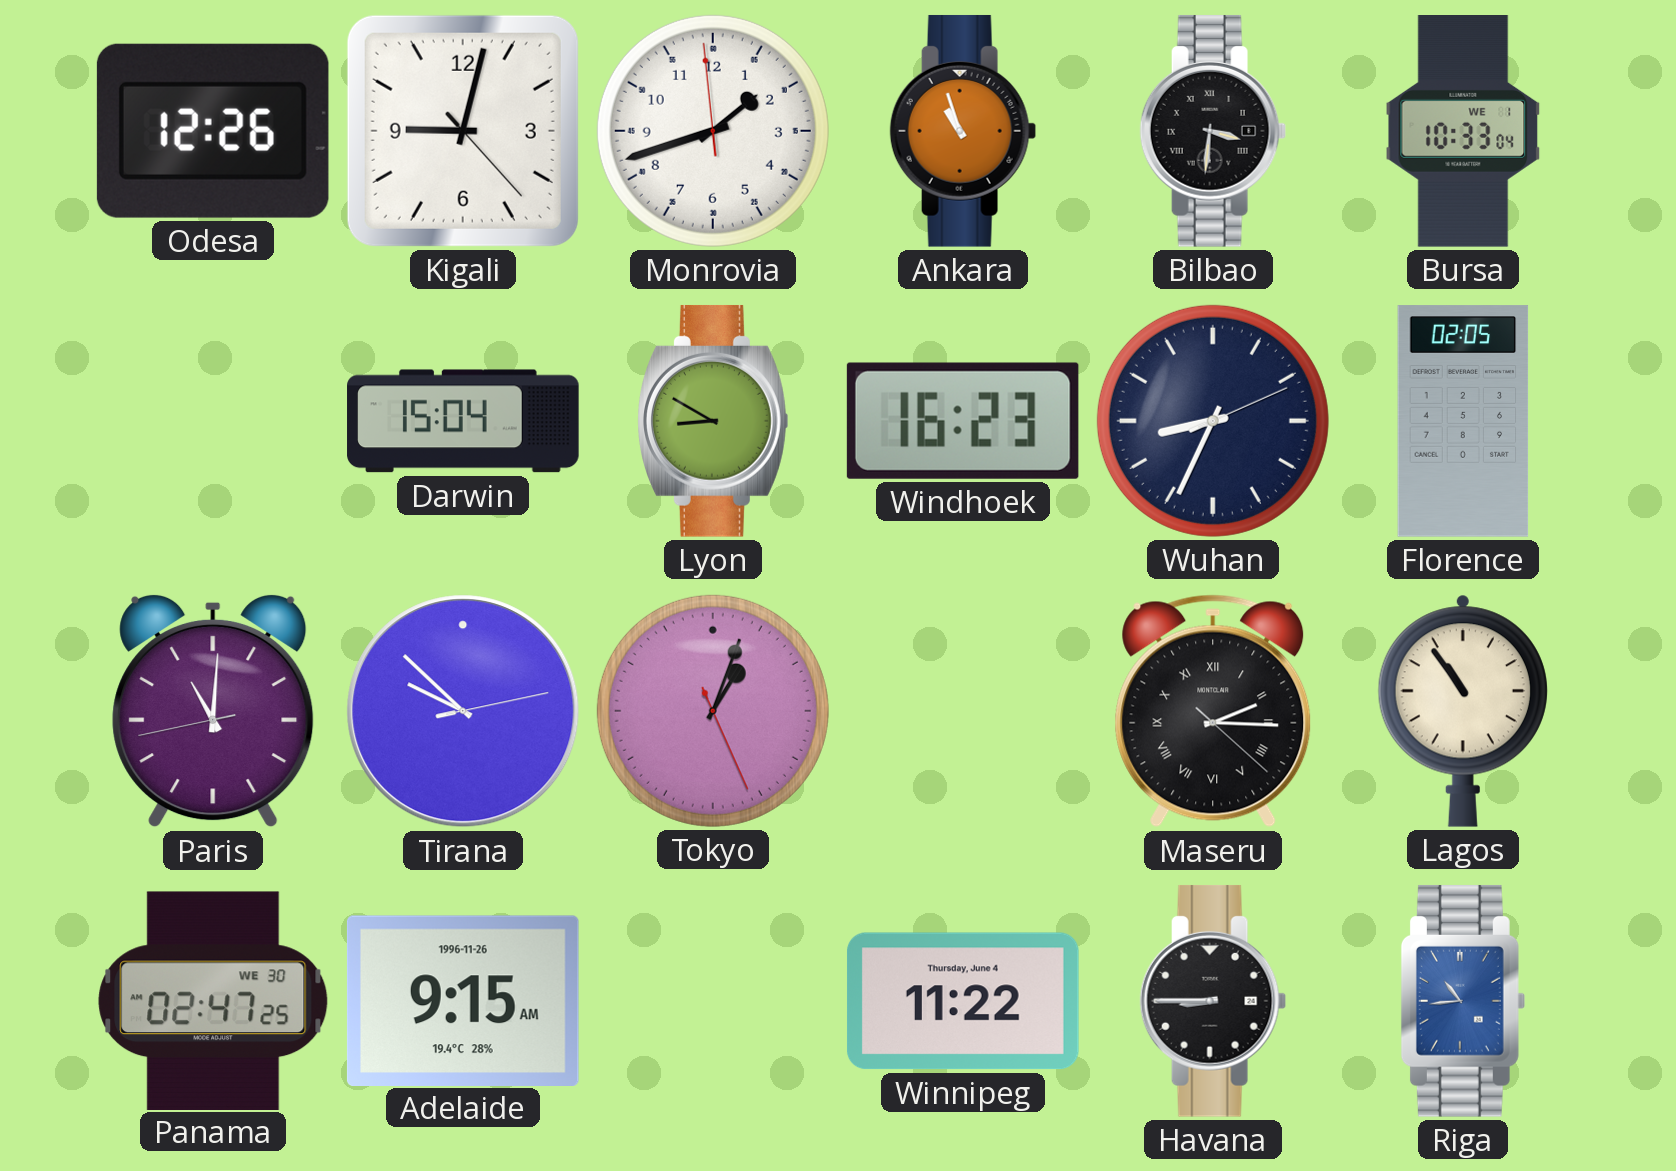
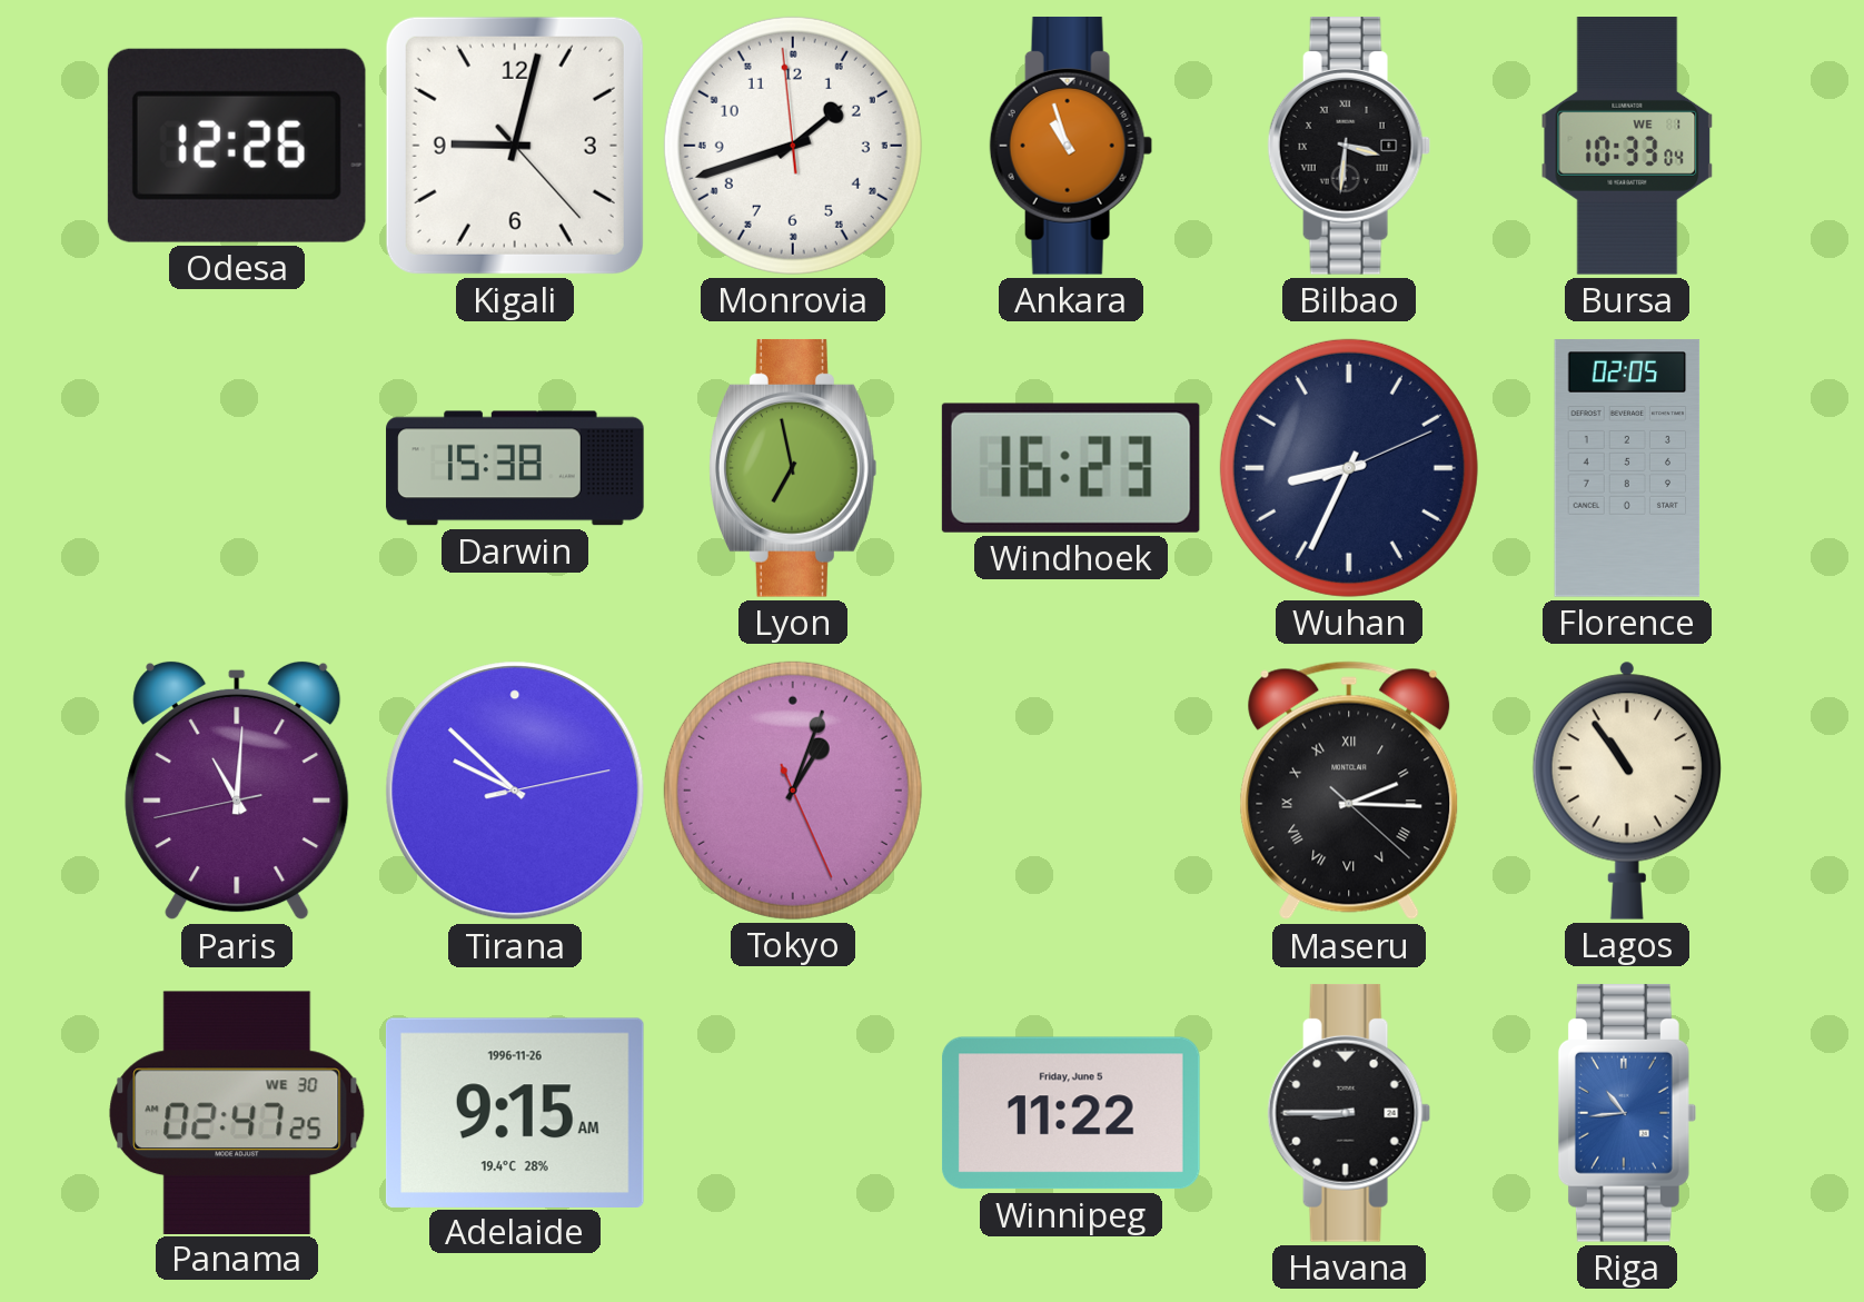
Darwin: 15:04 -> 15:38 (515, 468)
Lyon: 8:50 -> 6:58 (794, 468)
Winnipeg date: Thursday, June 4 -> Friday, June 5 (1071, 1113)
